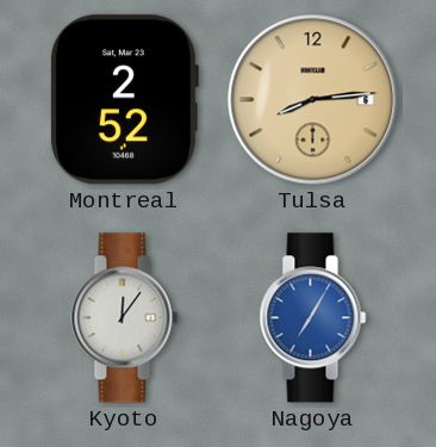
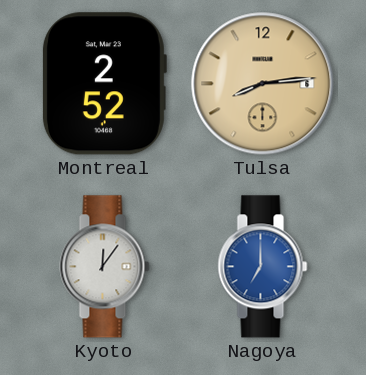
Nagoya: 7:05 -> 7:00 (263, 267)
